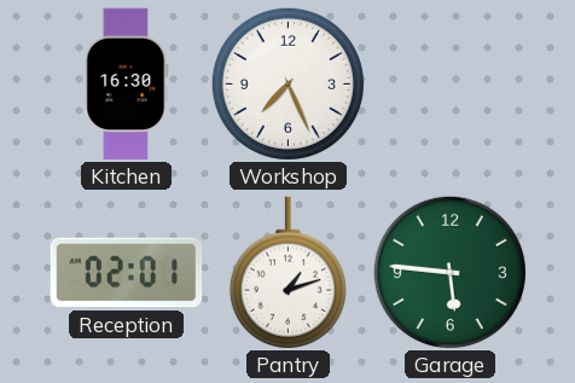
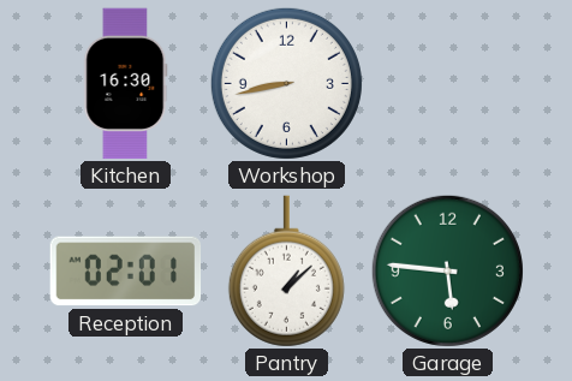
Workshop: 7:26 -> 8:43 (286, 83)
Pantry: 1:12 -> 1:08 (286, 272)
